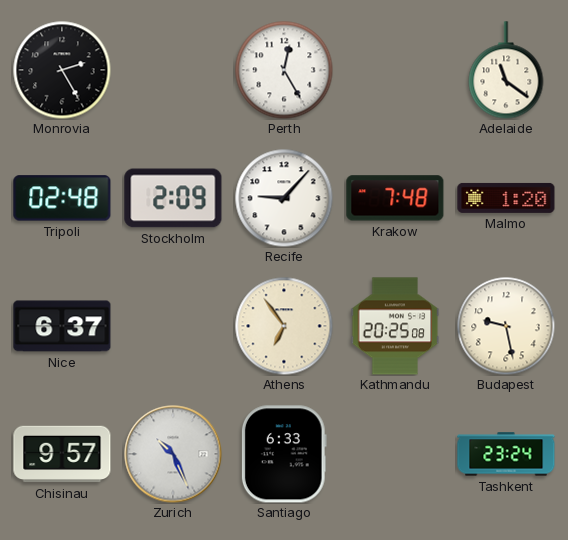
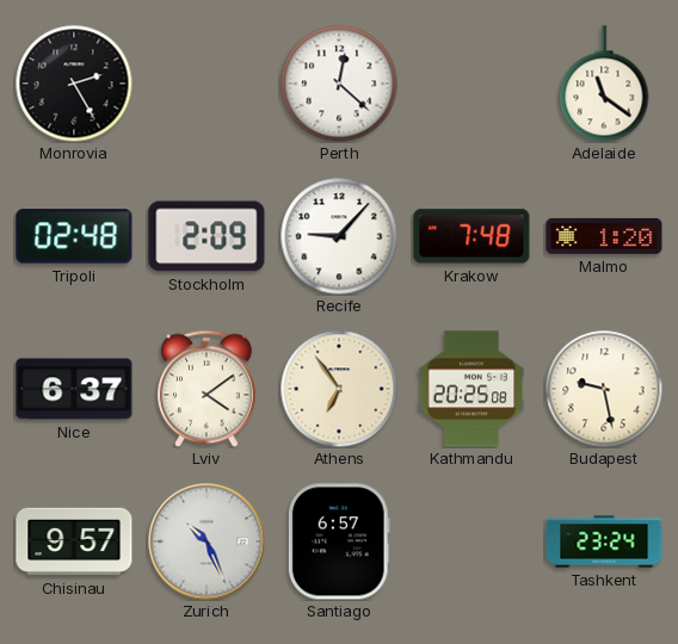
Perth: 12:25 -> 12:22 (339, 83)
Lviv: none -> 4:09 (208, 389)
Santiago: 6:33 -> 6:57 (339, 541)
